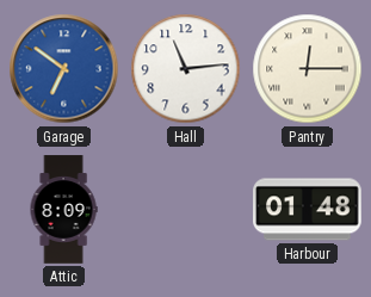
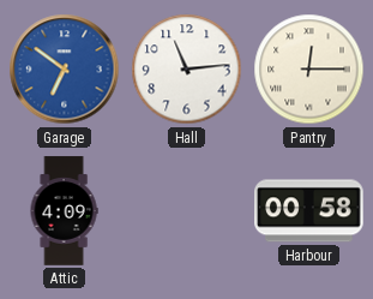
Attic: 8:09 -> 4:09 (64, 211)
Harbour: 01:48 -> 00:58 (309, 211)
